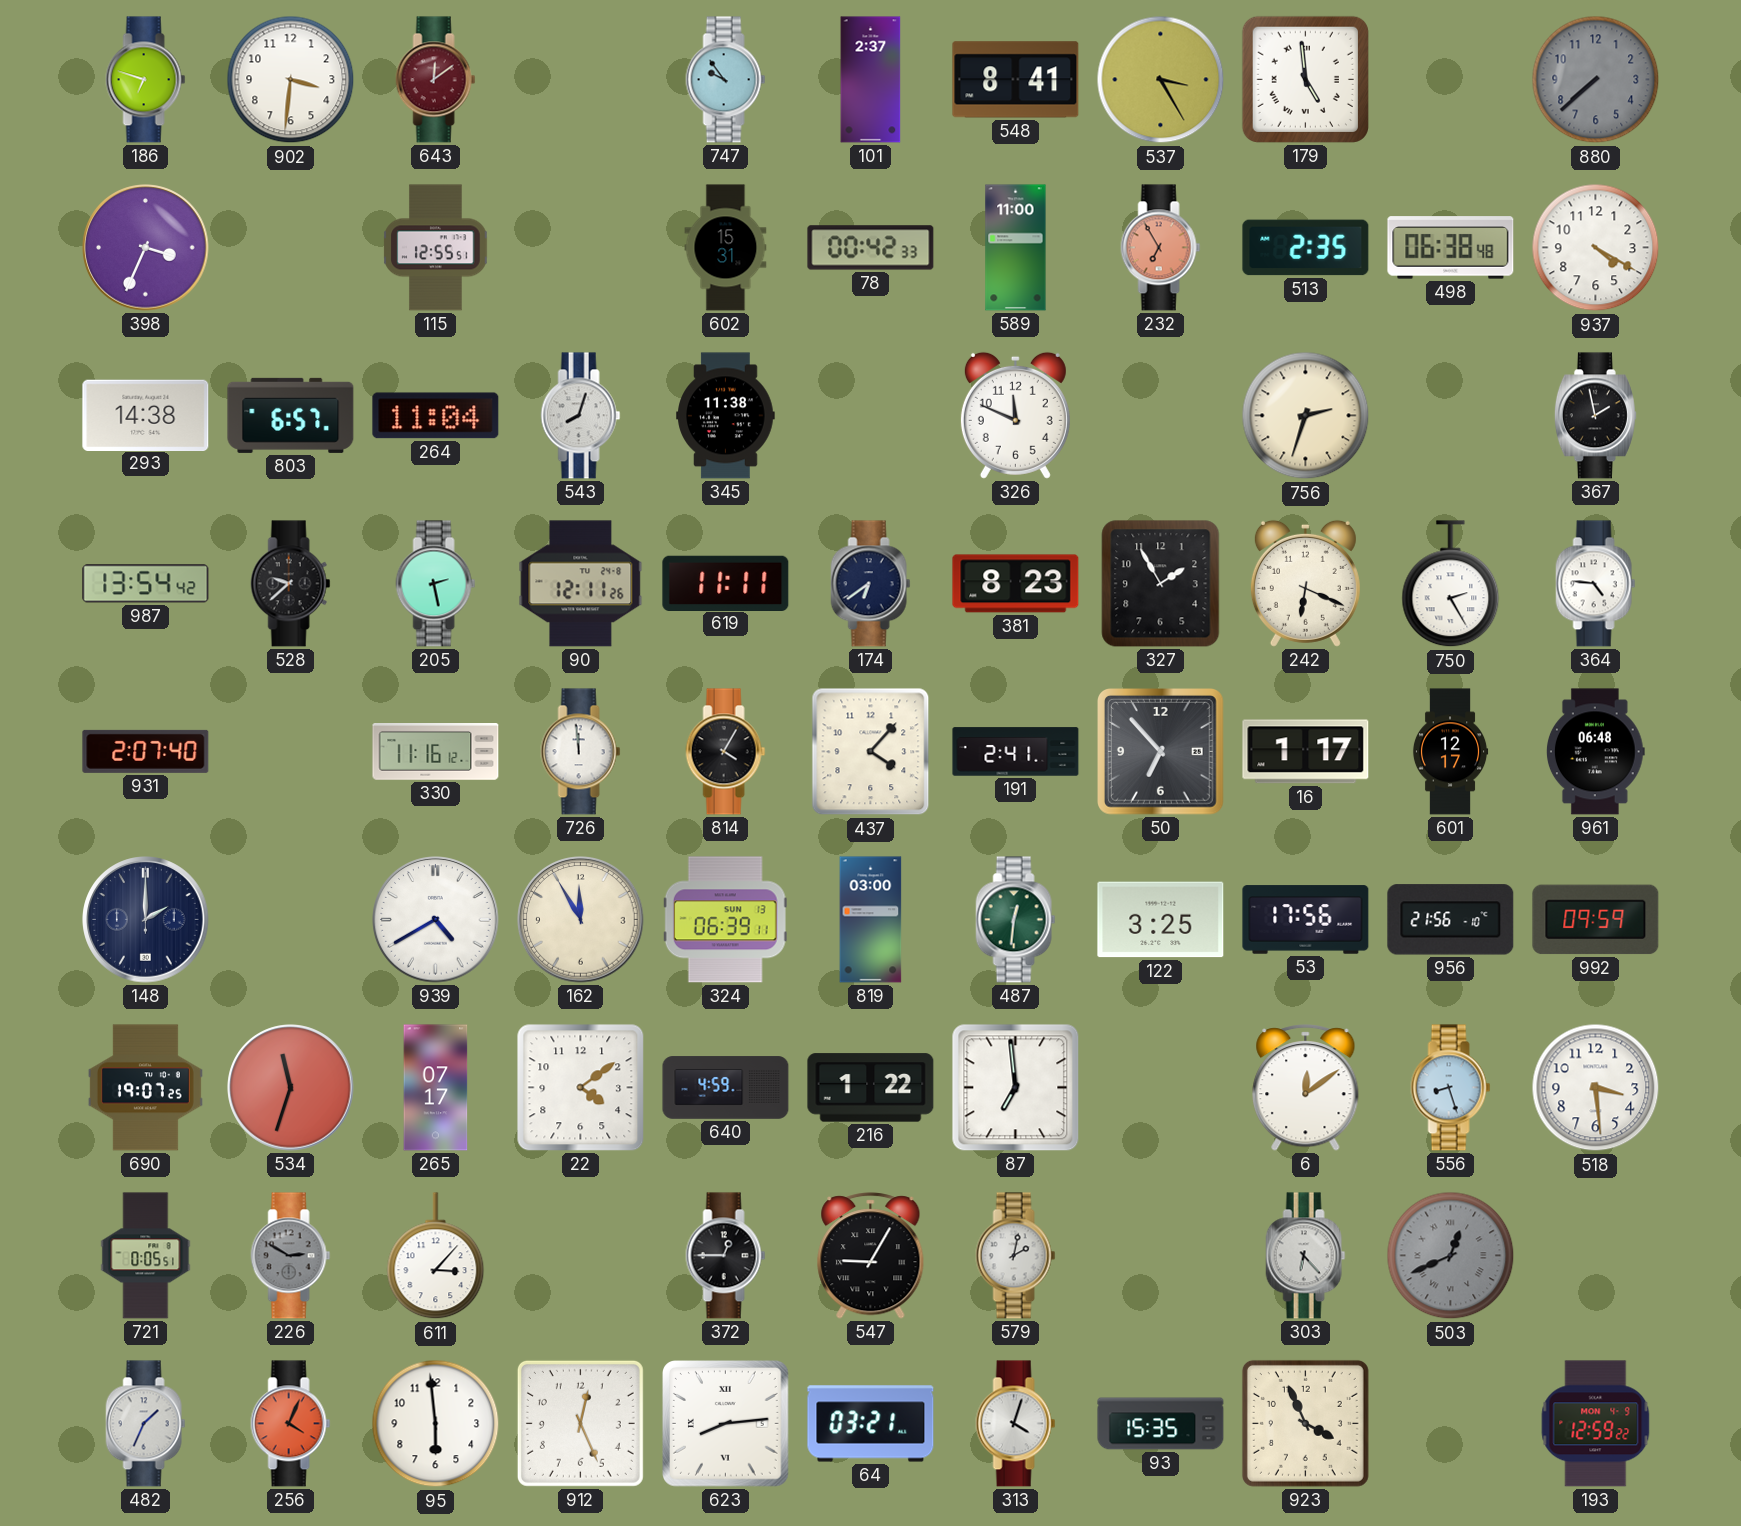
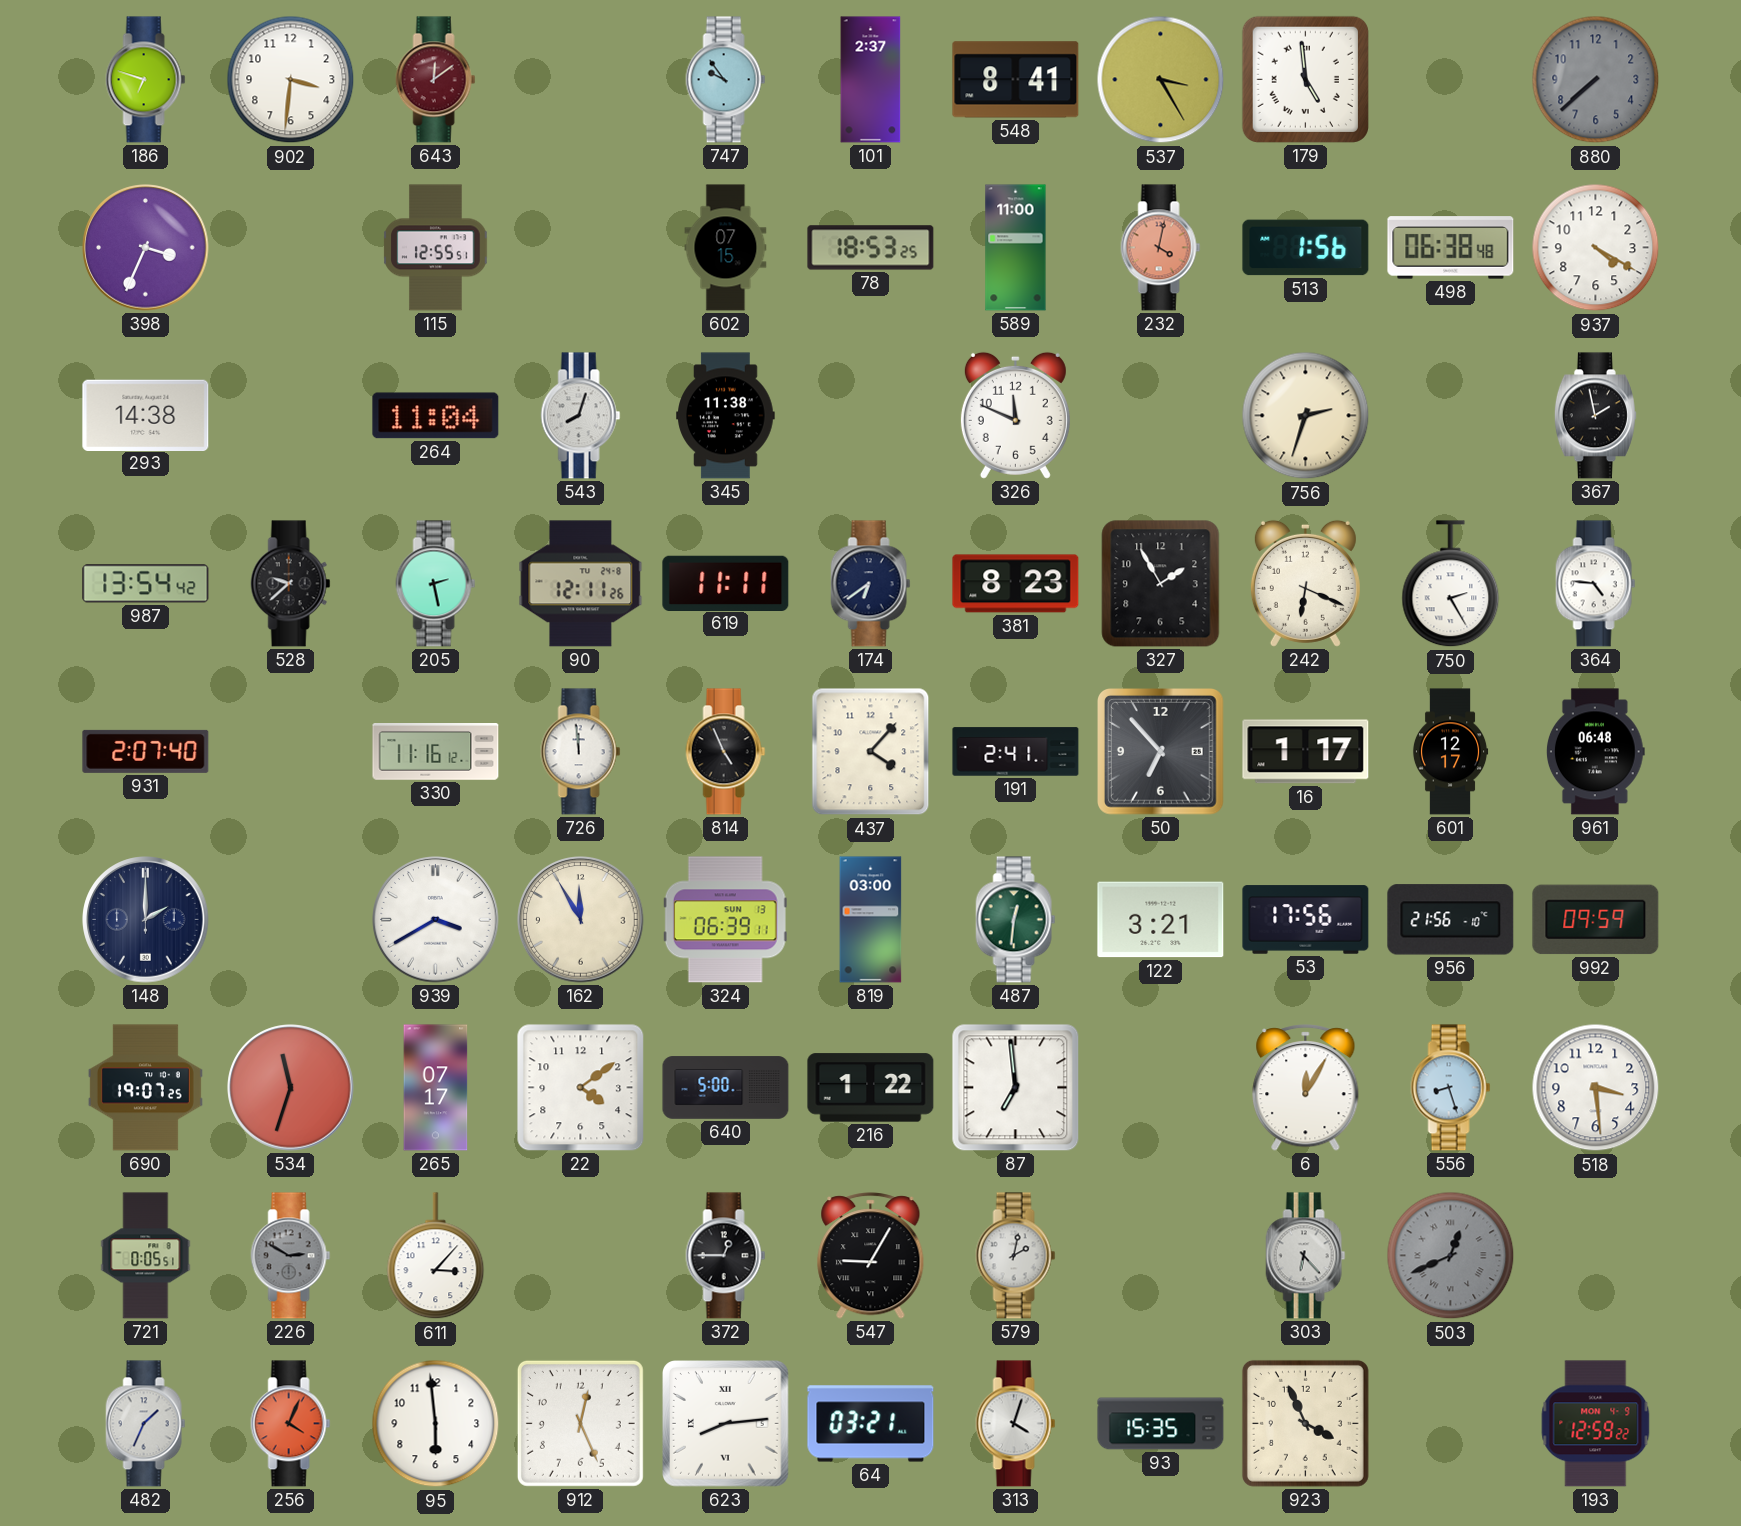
602: 15:31 -> 07:15 (726, 248)
78: 00:42 -> 18:53 (871, 248)
232: 6:55 -> 4:02 (1161, 248)
513: 2:35 -> 1:56 (1306, 248)
803: 6:57 -> none (291, 415)
814: 4:05 -> 4:56 (726, 752)
939: 4:40 -> 3:40 (436, 920)
122: 3:25 -> 3:21 (1161, 920)
640: 4:59 -> 5:00 (726, 1088)
6: 12:09 -> 12:05 (1306, 1088)
